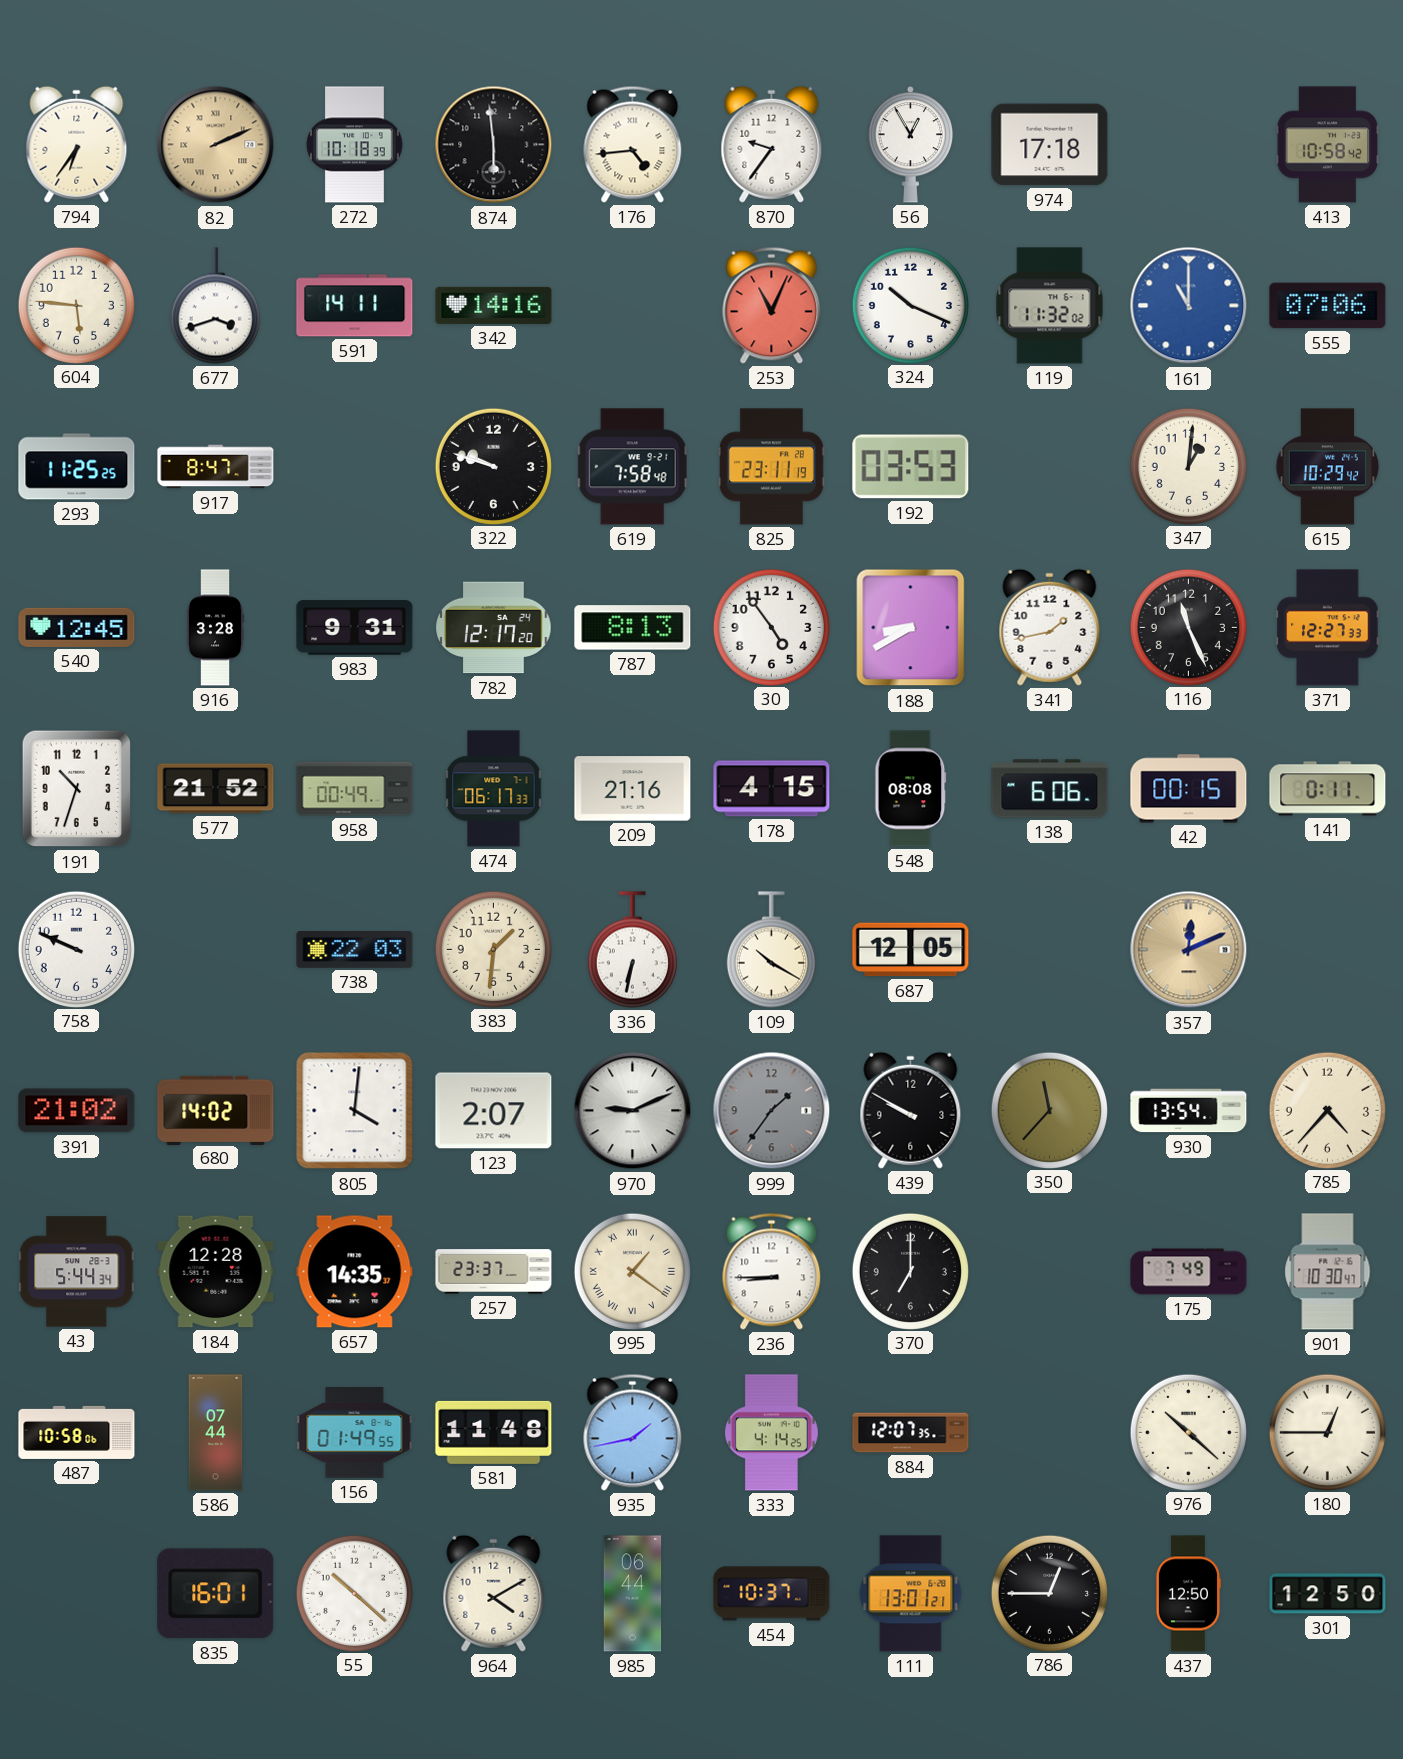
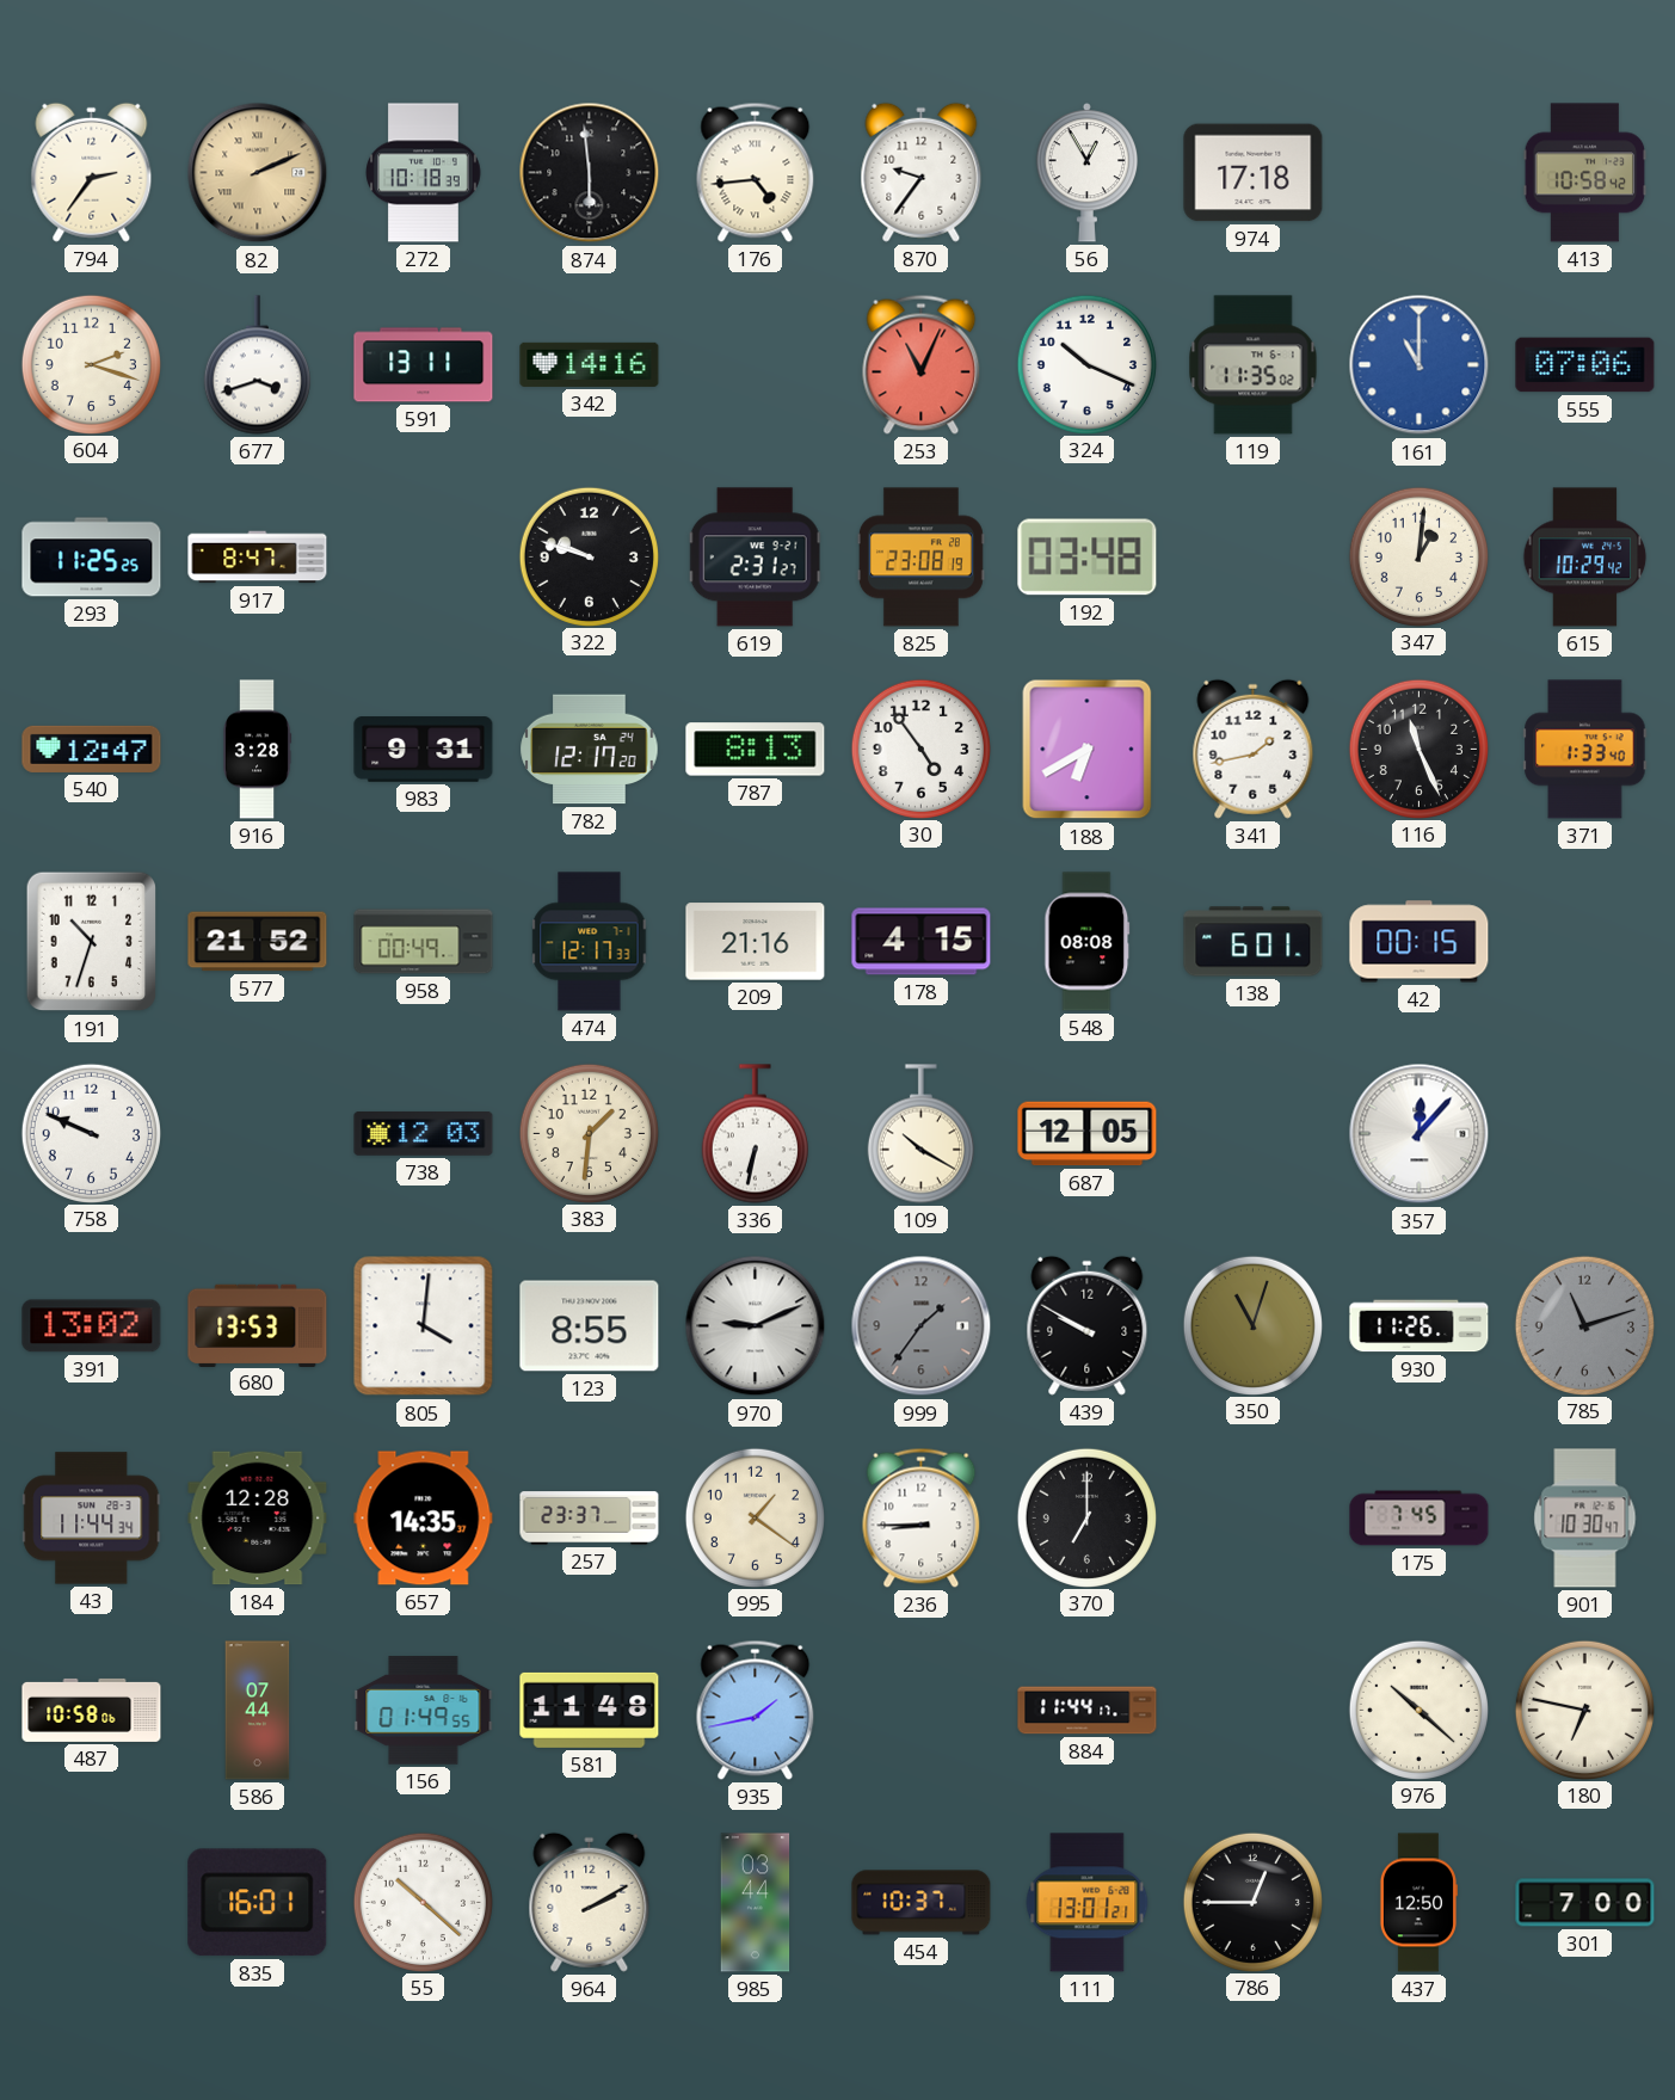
794: 6:36 -> 2:36 (92, 172)
604: 5:46 -> 2:18 (91, 364)
591: 14:11 -> 13:11 (424, 365)
119: 11:32 -> 11:35 (1254, 365)
619: 7:58 -> 2:31 (756, 558)
825: 23:11 -> 23:08 (920, 558)
192: 03:53 -> 03:48 (1088, 558)
540: 12:45 -> 12:47 (92, 749)
188: 8:40 -> 6:40 (1088, 750)
371: 12:27 -> 1:33 (1585, 750)
474: 06:17 -> 12:17 (590, 942)
138: 6:06 -> 6:01 (1254, 942)
141: 0:11 -> none (1328, 789)
738: 22:03 -> 12:03 (424, 1134)
357: 12:11 -> 12:07 (1420, 1134)
357 dial: champagne -> white (1420, 1134)
391: 21:02 -> 13:02 (92, 1326)
680: 14:02 -> 13:53 (258, 1325)
123: 2:07 -> 8:55 (590, 1326)
350: 11:37 -> 11:03 (1252, 1325)
930: 13:54 -> 11:26 (1420, 1326)
785: 4:37 -> 11:12 (1584, 1325)
785 dial: cream -> grey (1584, 1325)
43: 5:44 -> 11:44 (92, 1519)
995 numerals: Roman -> Arabic (755, 1517)
175: 7:49 -> 7:45 (1420, 1519)
333: 4:14 -> none (771, 1433)
884: 12:07 -> 11:44 (1088, 1711)
180: 12:45 -> 6:47 (1584, 1710)
964: 4:10 -> 2:10 (590, 1902)
985: 06:44 -> 03:44 (756, 1903)
301: 12:50 -> 7:00 (1585, 1903)
